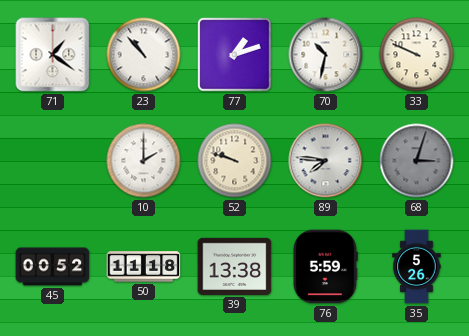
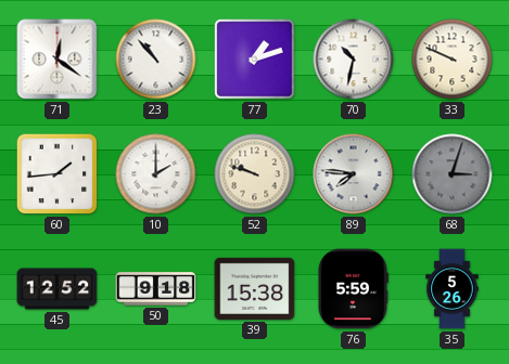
71: 1:21 -> 12:21 (58, 60)
60: none -> 1:44 (58, 174)
45: 00:52 -> 12:52 (58, 289)
50: 11:18 -> 9:18 (156, 289)
39: 13:38 -> 15:38 (255, 288)
